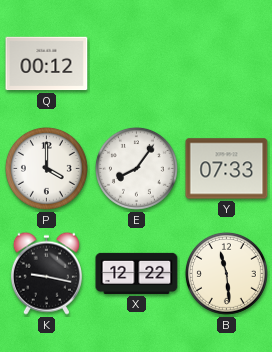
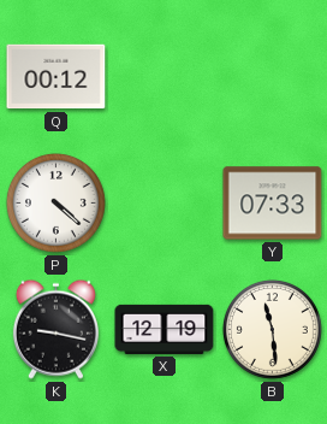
P: 4:00 -> 4:22 (55, 202)
E: 8:06 -> none (136, 168)
X: 12:22 -> 12:19 (165, 329)
